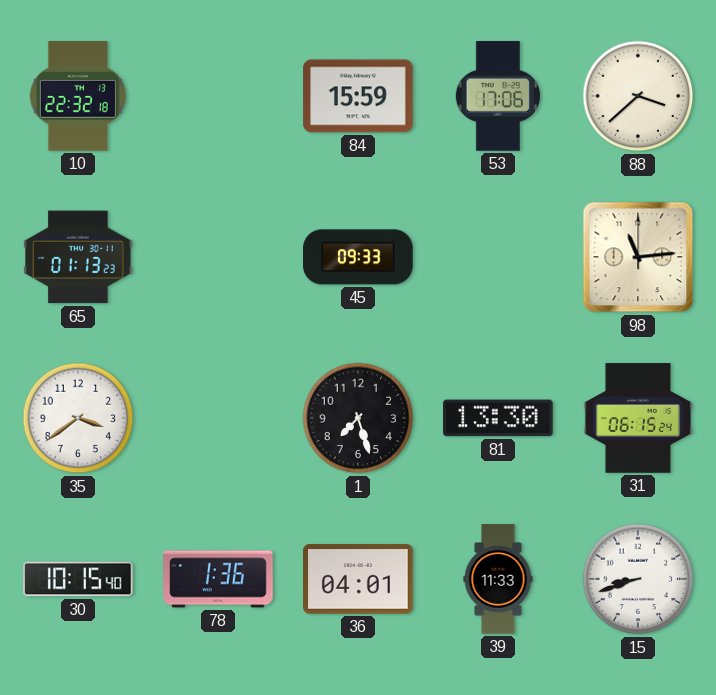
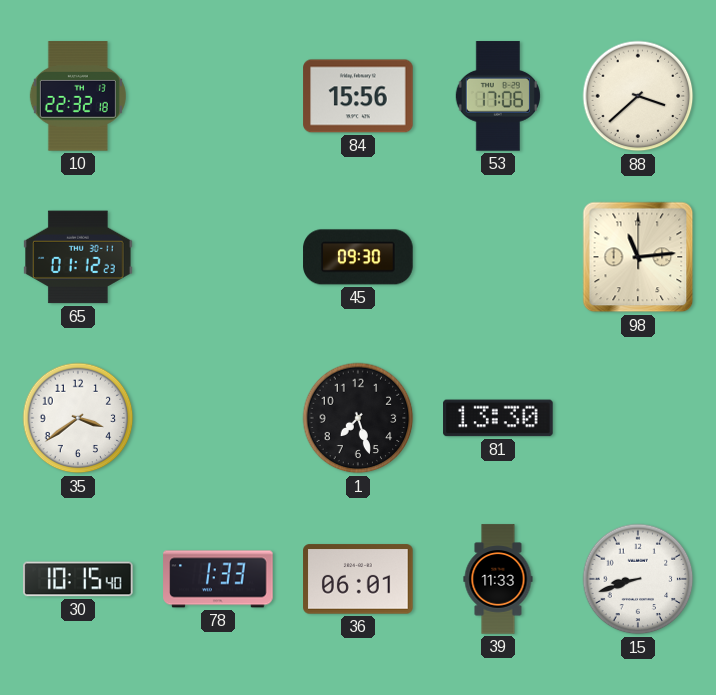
84: 15:59 -> 15:56 (358, 96)
65: 01:13 -> 01:12 (78, 257)
45: 09:33 -> 09:30 (358, 257)
31: 06:15 -> none (638, 418)
78: 1:36 -> 1:33 (218, 579)
36: 04:01 -> 06:01 (358, 579)
